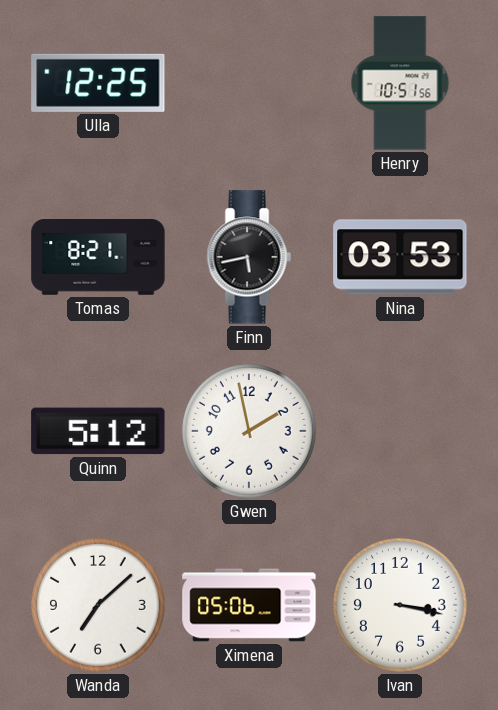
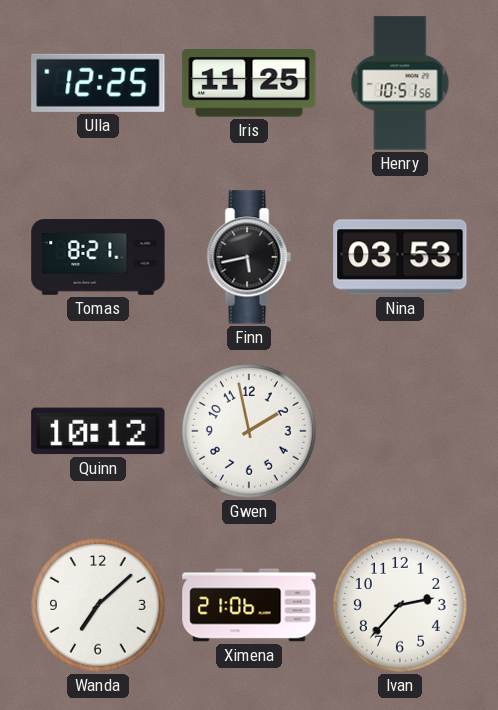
Iris: none -> 11:25 (249, 83)
Quinn: 5:12 -> 10:12 (98, 431)
Ximena: 05:06 -> 21:06 (249, 605)
Ivan: 3:17 -> 2:37 (401, 606)
